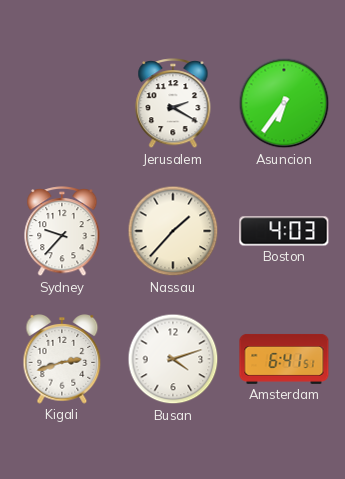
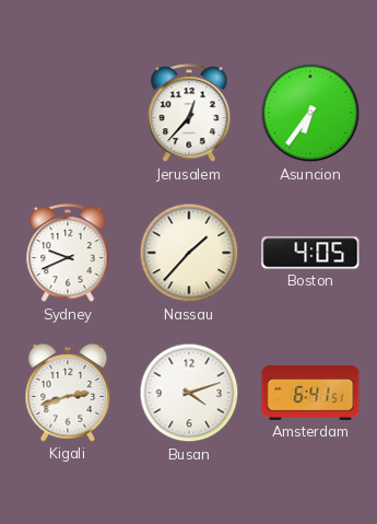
Jerusalem: 2:20 -> 12:37 (189, 114)
Sydney: 9:37 -> 9:41 (68, 254)
Boston: 4:03 -> 4:05 (310, 253)
